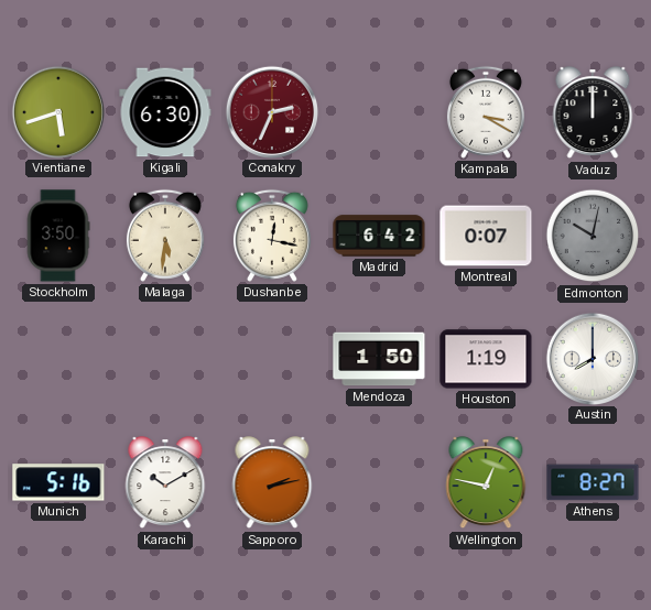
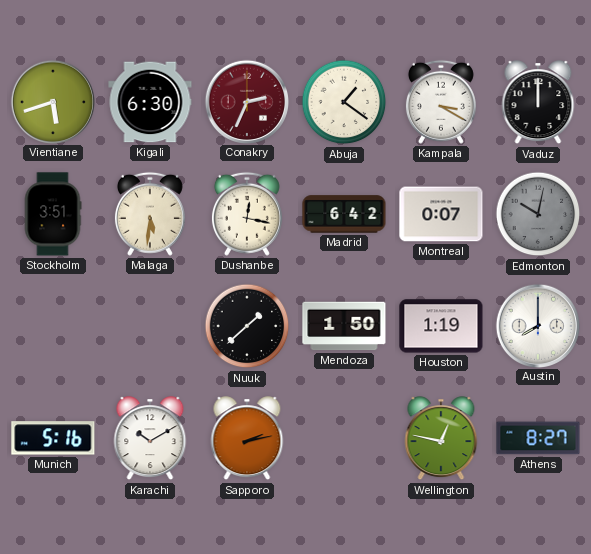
Abuja: none -> 1:21 (344, 102)
Stockholm: 3:50 -> 3:51 (53, 214)
Nuuk: none -> 1:38 (247, 326)
